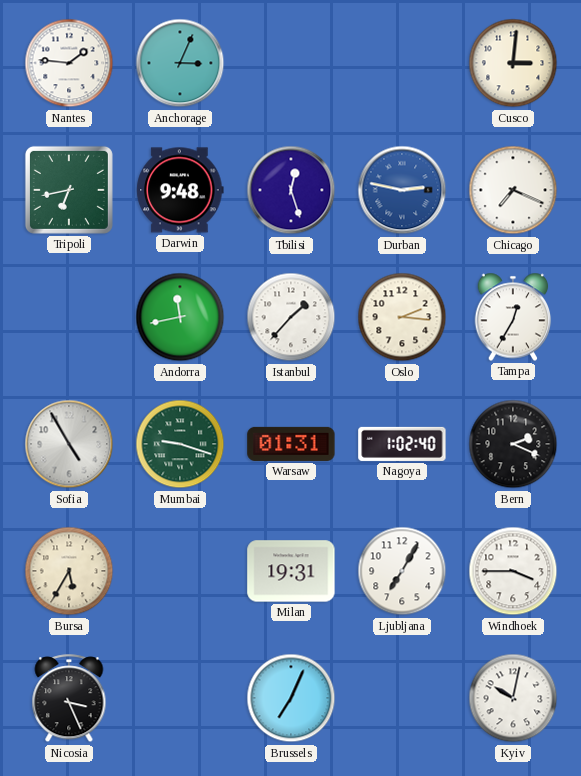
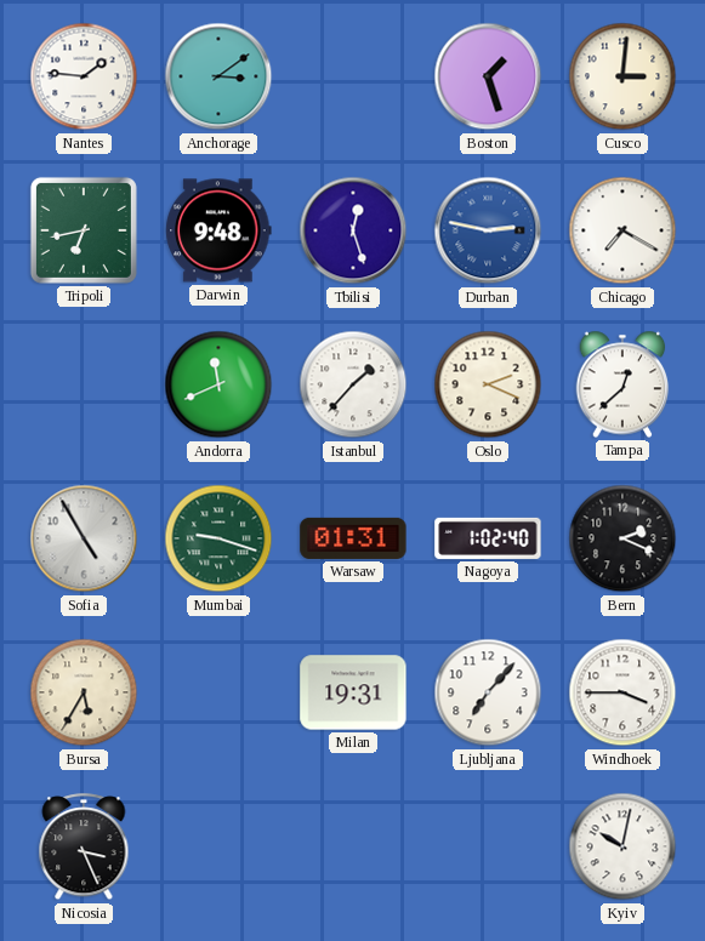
Anchorage: 3:04 -> 3:09 (218, 76)
Boston: none -> 1:27 (488, 76)
Chicago: 7:19 -> 7:20 (622, 230)
Andorra: 11:43 -> 11:41 (218, 384)
Oslo: 2:16 -> 2:19 (488, 384)
Tampa: 12:35 -> 12:38 (622, 384)
Ljubljana: 7:05 -> 7:07 (488, 692)
Brussels: 7:04 -> none (291, 698)
